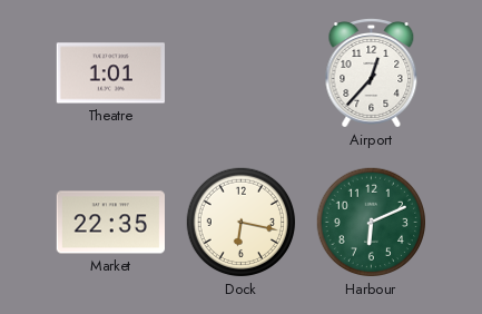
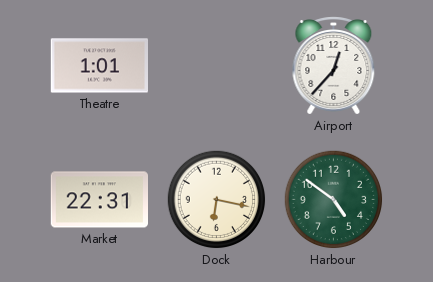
Market: 22:35 -> 22:31 (99, 200)
Harbour: 6:11 -> 4:51 (334, 200)
